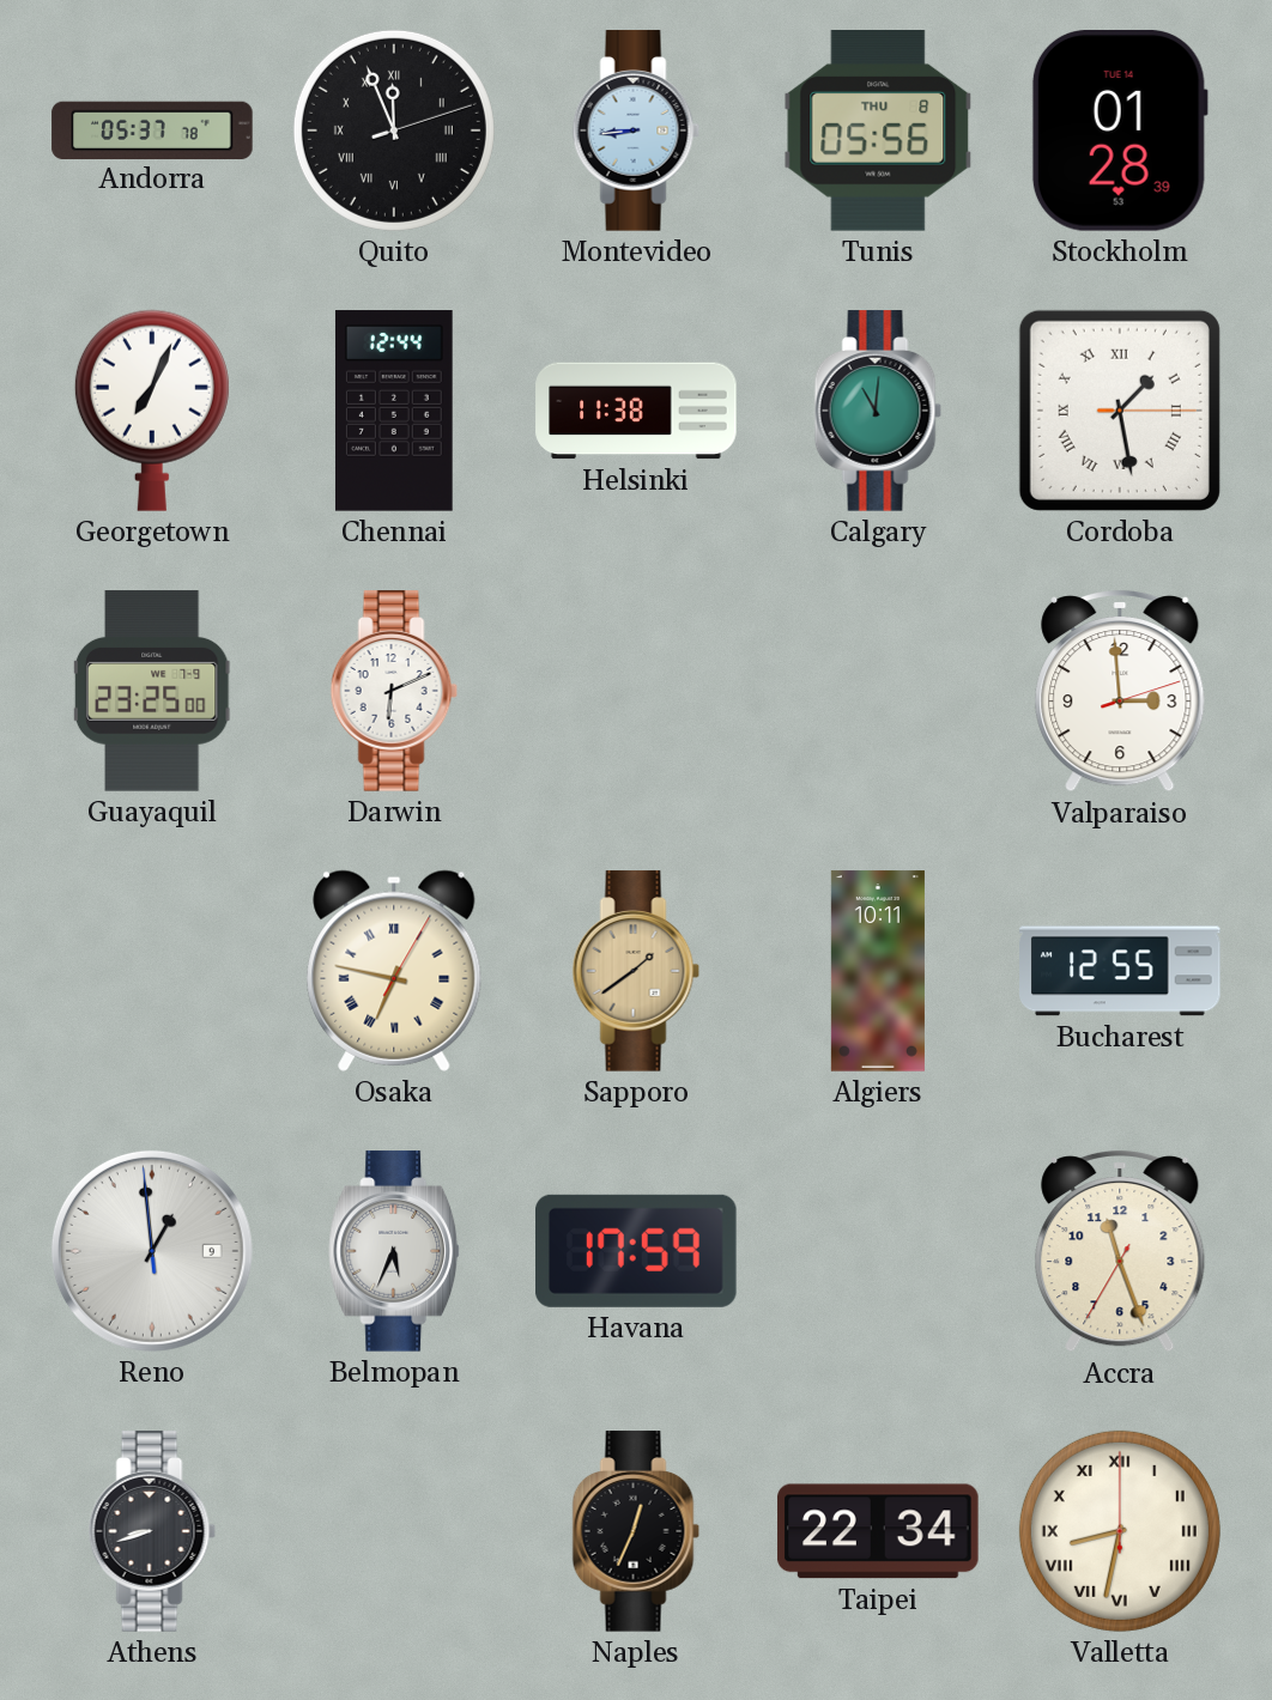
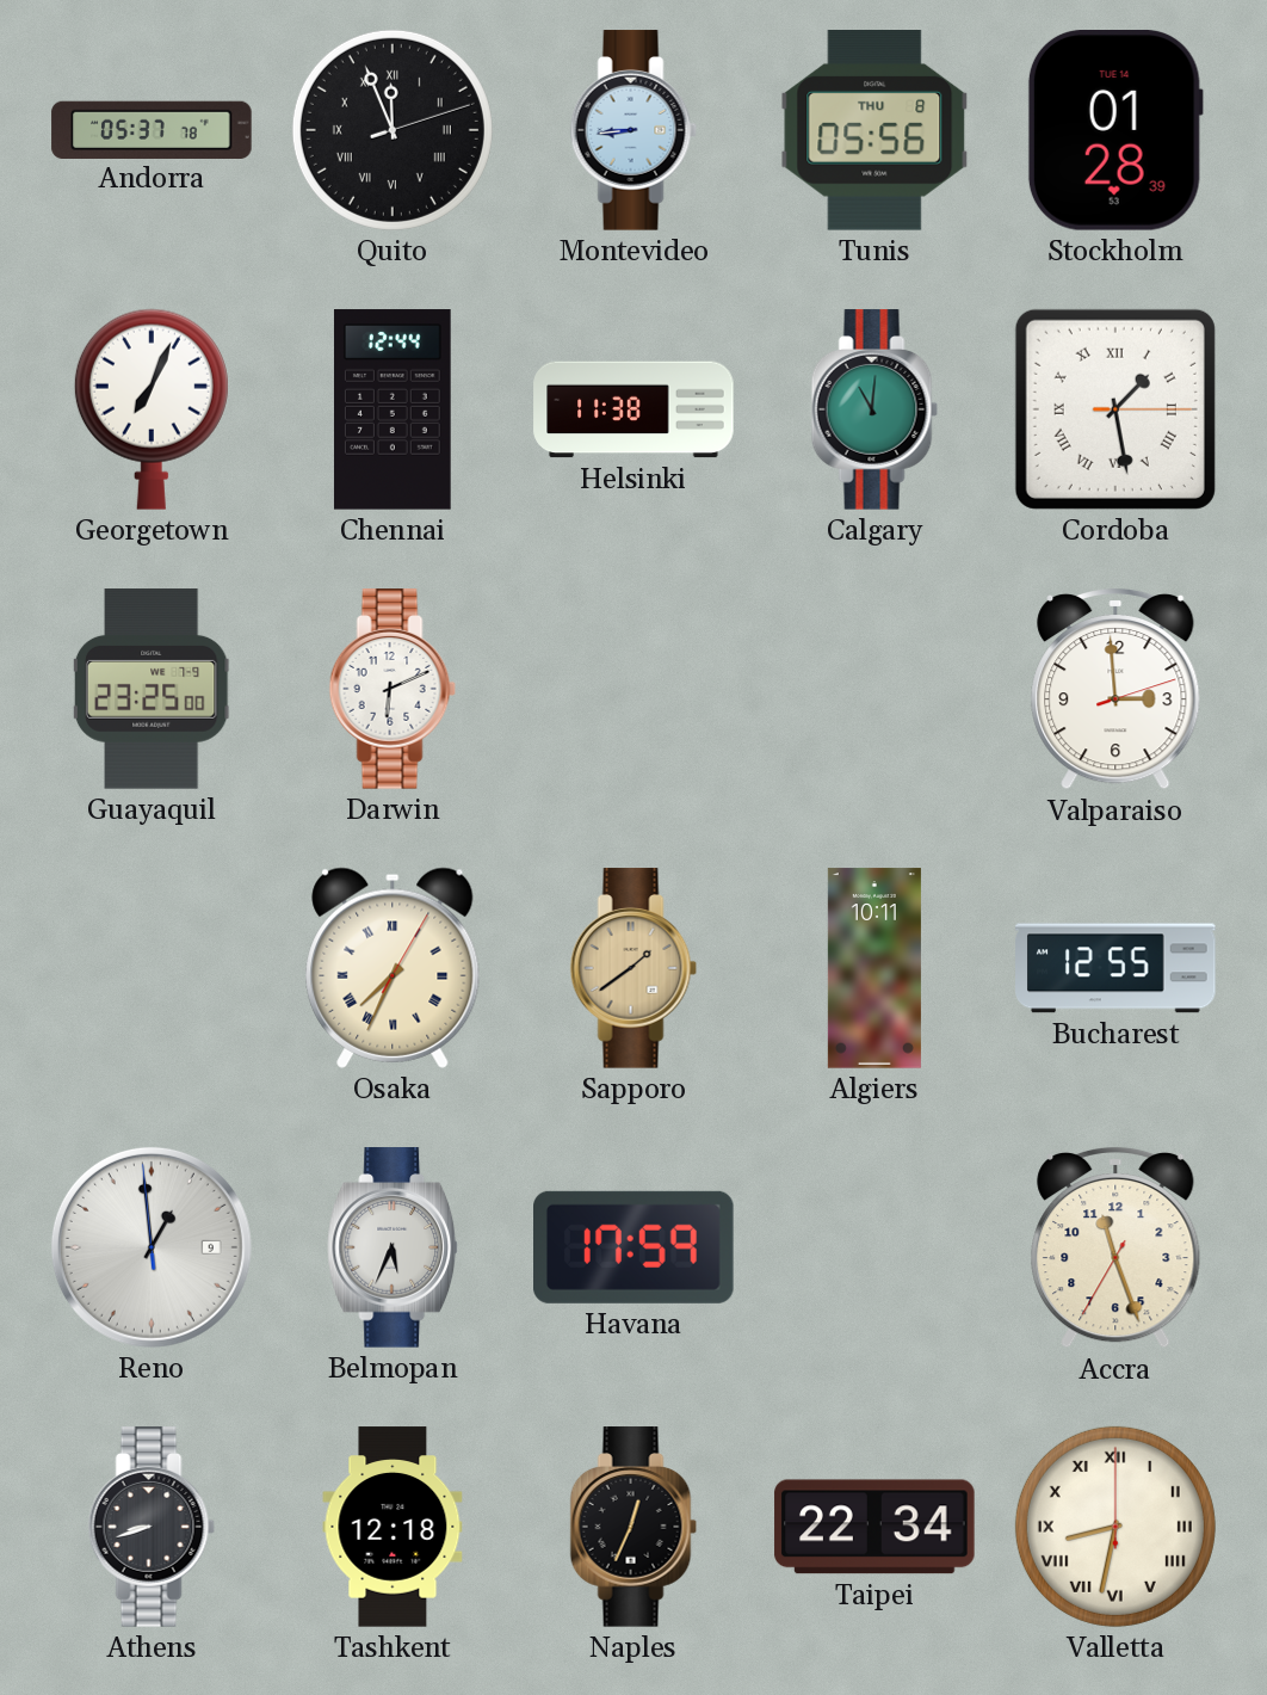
Osaka: 6:47 -> 7:34 (393, 968)
Tashkent: none -> 12:18 (393, 1527)
